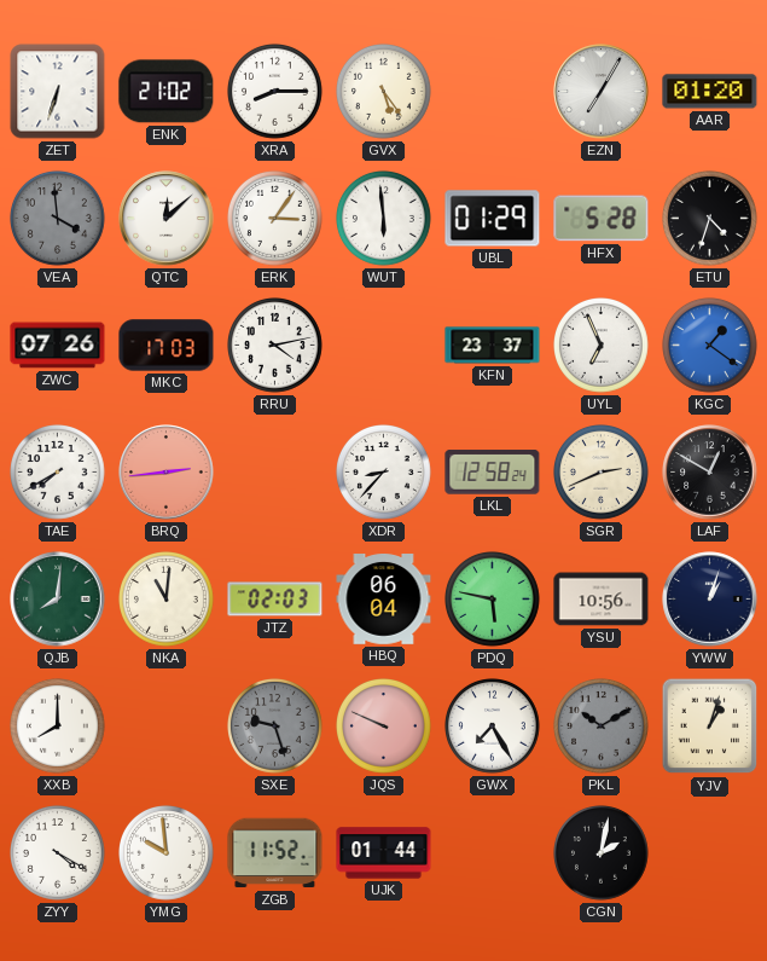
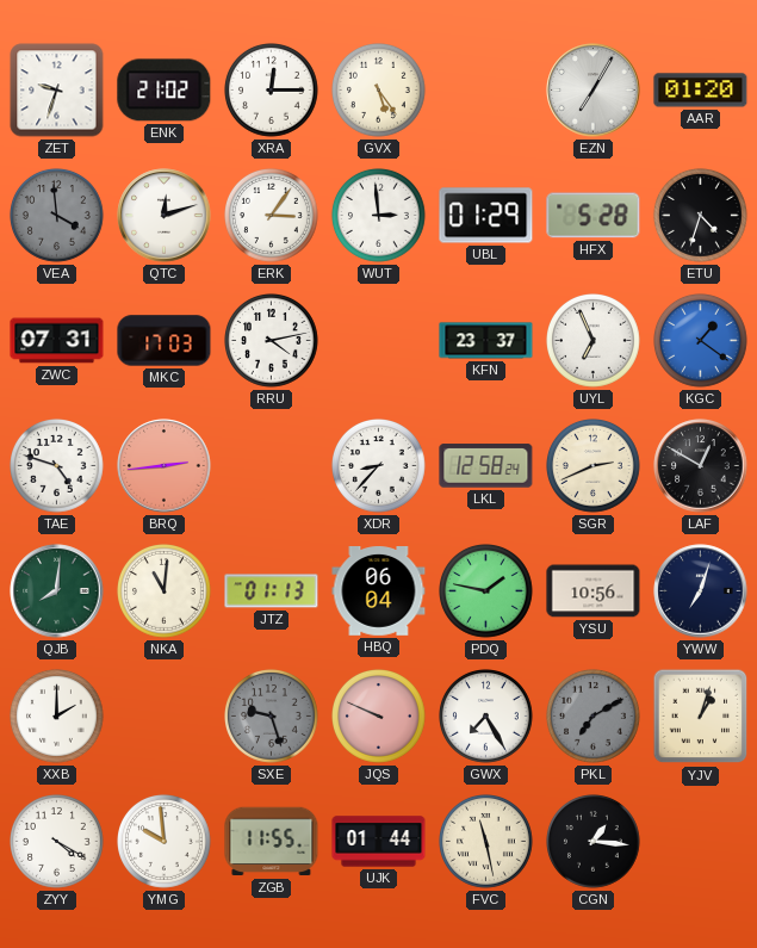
ZET: 6:33 -> 9:33 (57, 91)
XRA: 8:15 -> 12:15 (272, 91)
QTC: 12:08 -> 12:12 (165, 216)
WUT: 5:59 -> 2:59 (379, 216)
ZWC: 07:26 -> 07:31 (57, 341)
TAE: 7:40 -> 4:48 (57, 466)
JTZ: 02:03 -> 01:13 (272, 591)
PDQ: 5:47 -> 1:47 (486, 591)
YWW: 1:03 -> 7:03 (701, 591)
XXB: 8:00 -> 2:00 (57, 717)
PKL: 10:10 -> 7:10 (594, 717)
ZGB: 11:52 -> 11:55 (272, 842)
FVC: none -> 11:28 (486, 842)
CGN: 2:02 -> 1:16 (594, 842)
